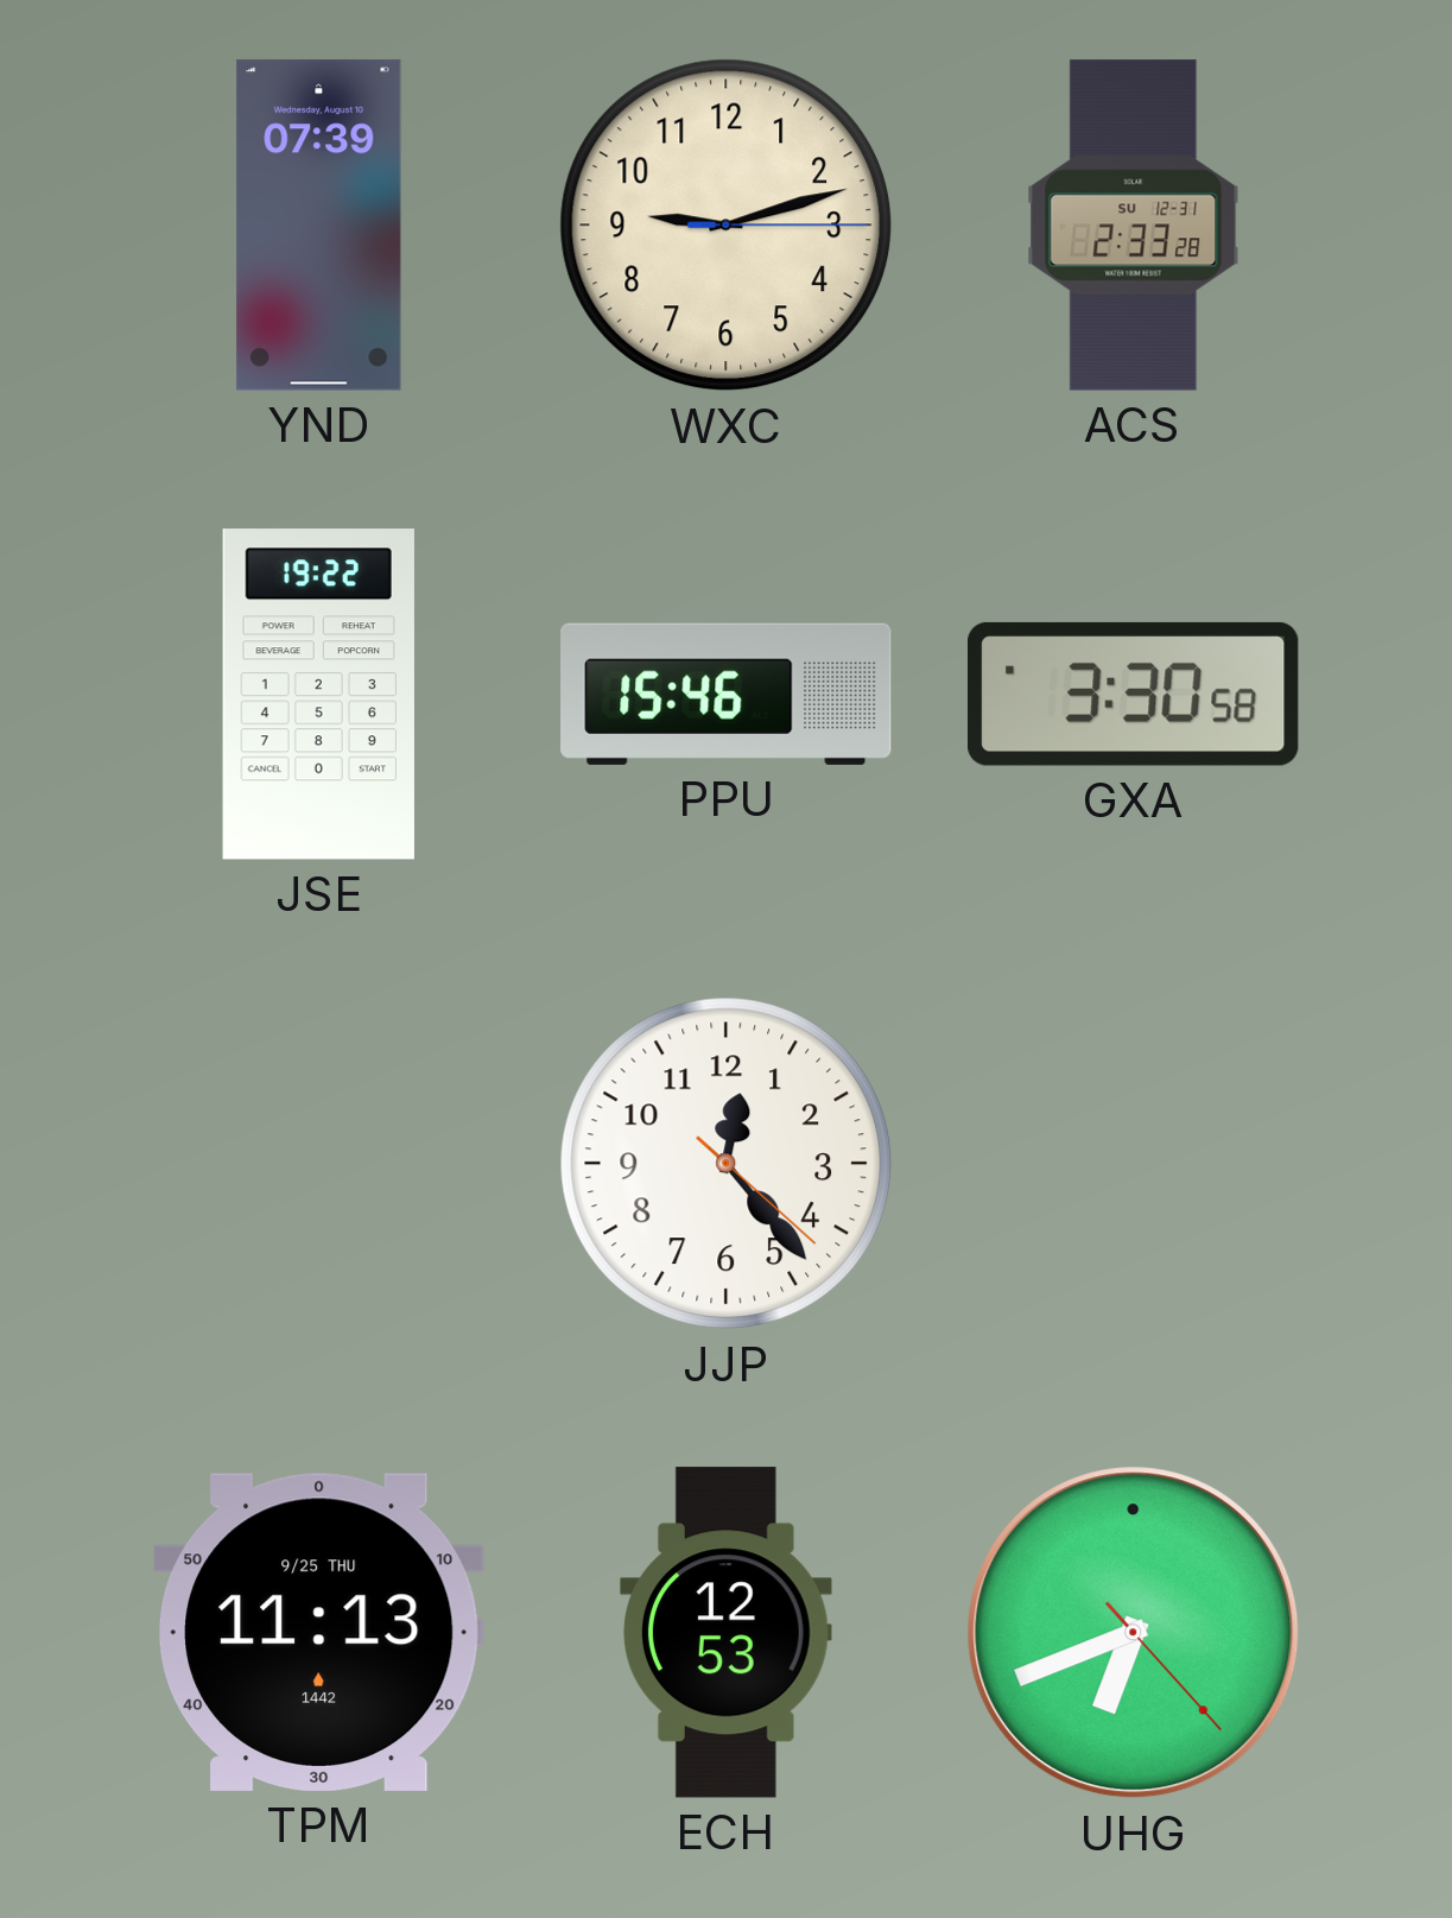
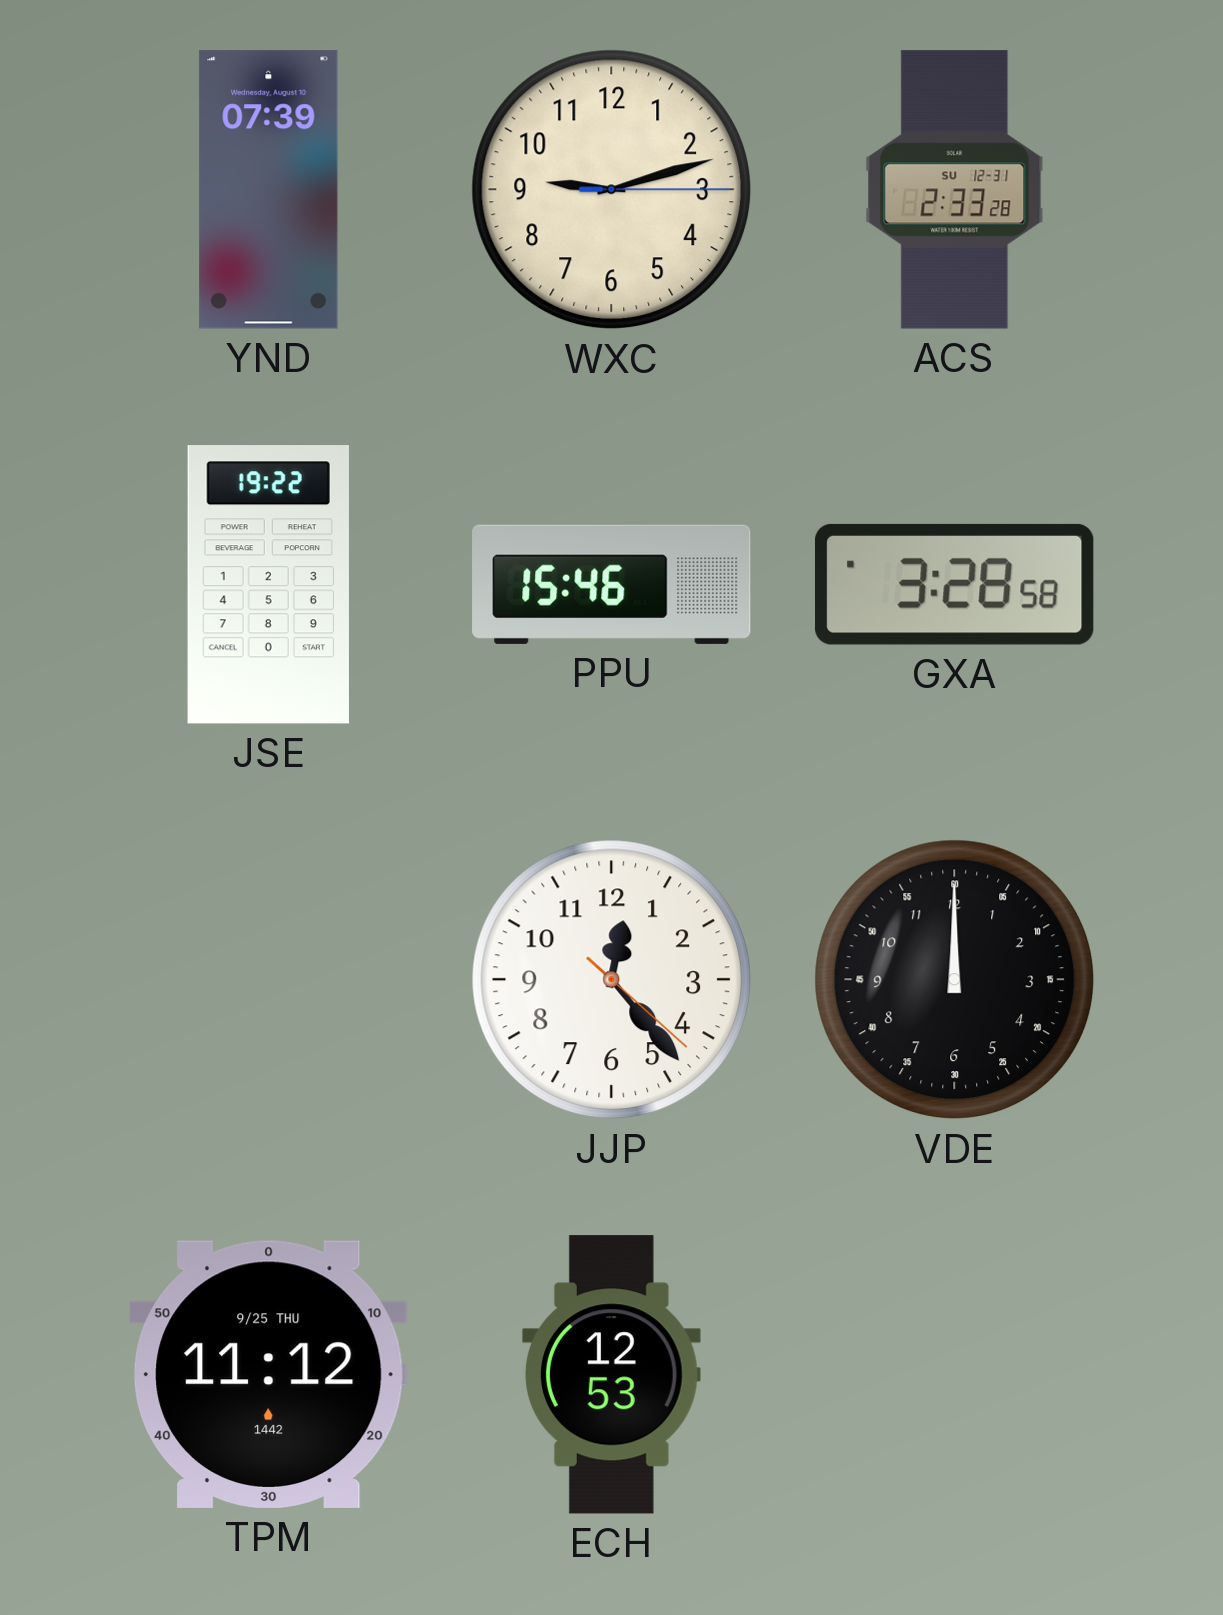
GXA: 3:30 -> 3:28 (955, 584)
VDE: none -> 12:00 (955, 980)
TPM: 11:13 -> 11:12 (269, 1374)
UHG: 6:41 -> none (1134, 1633)
